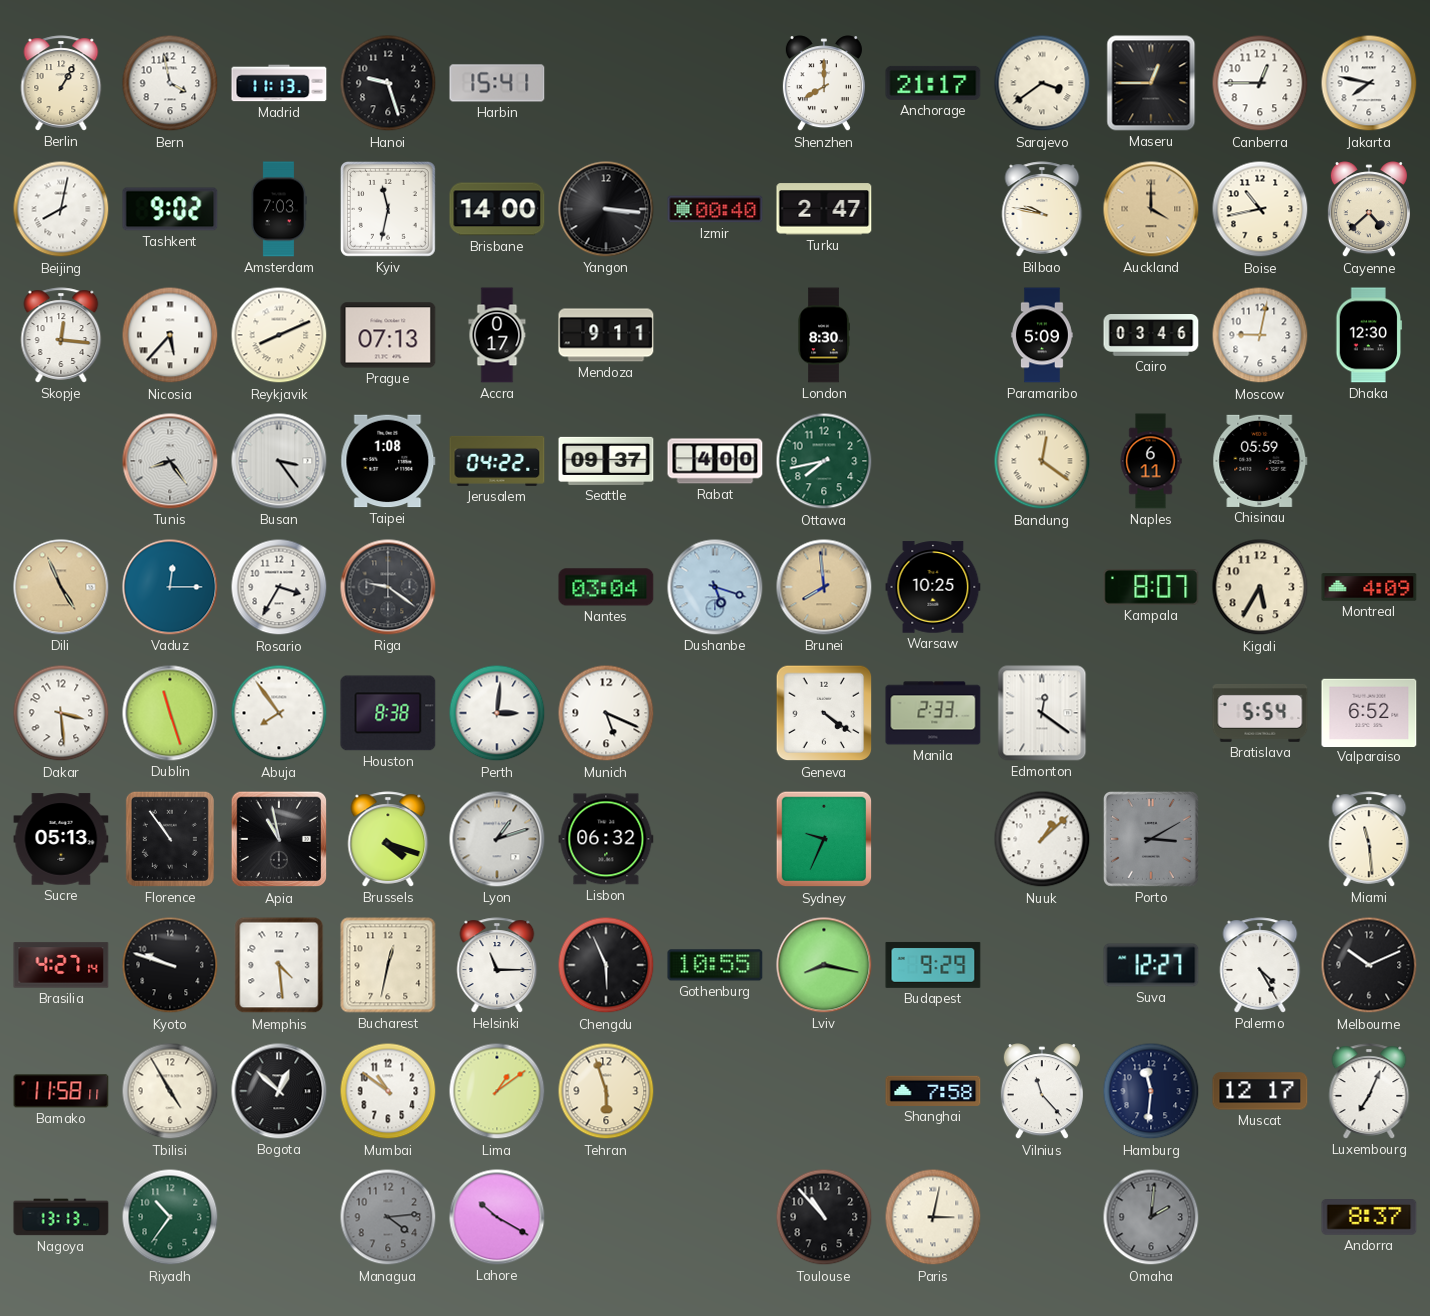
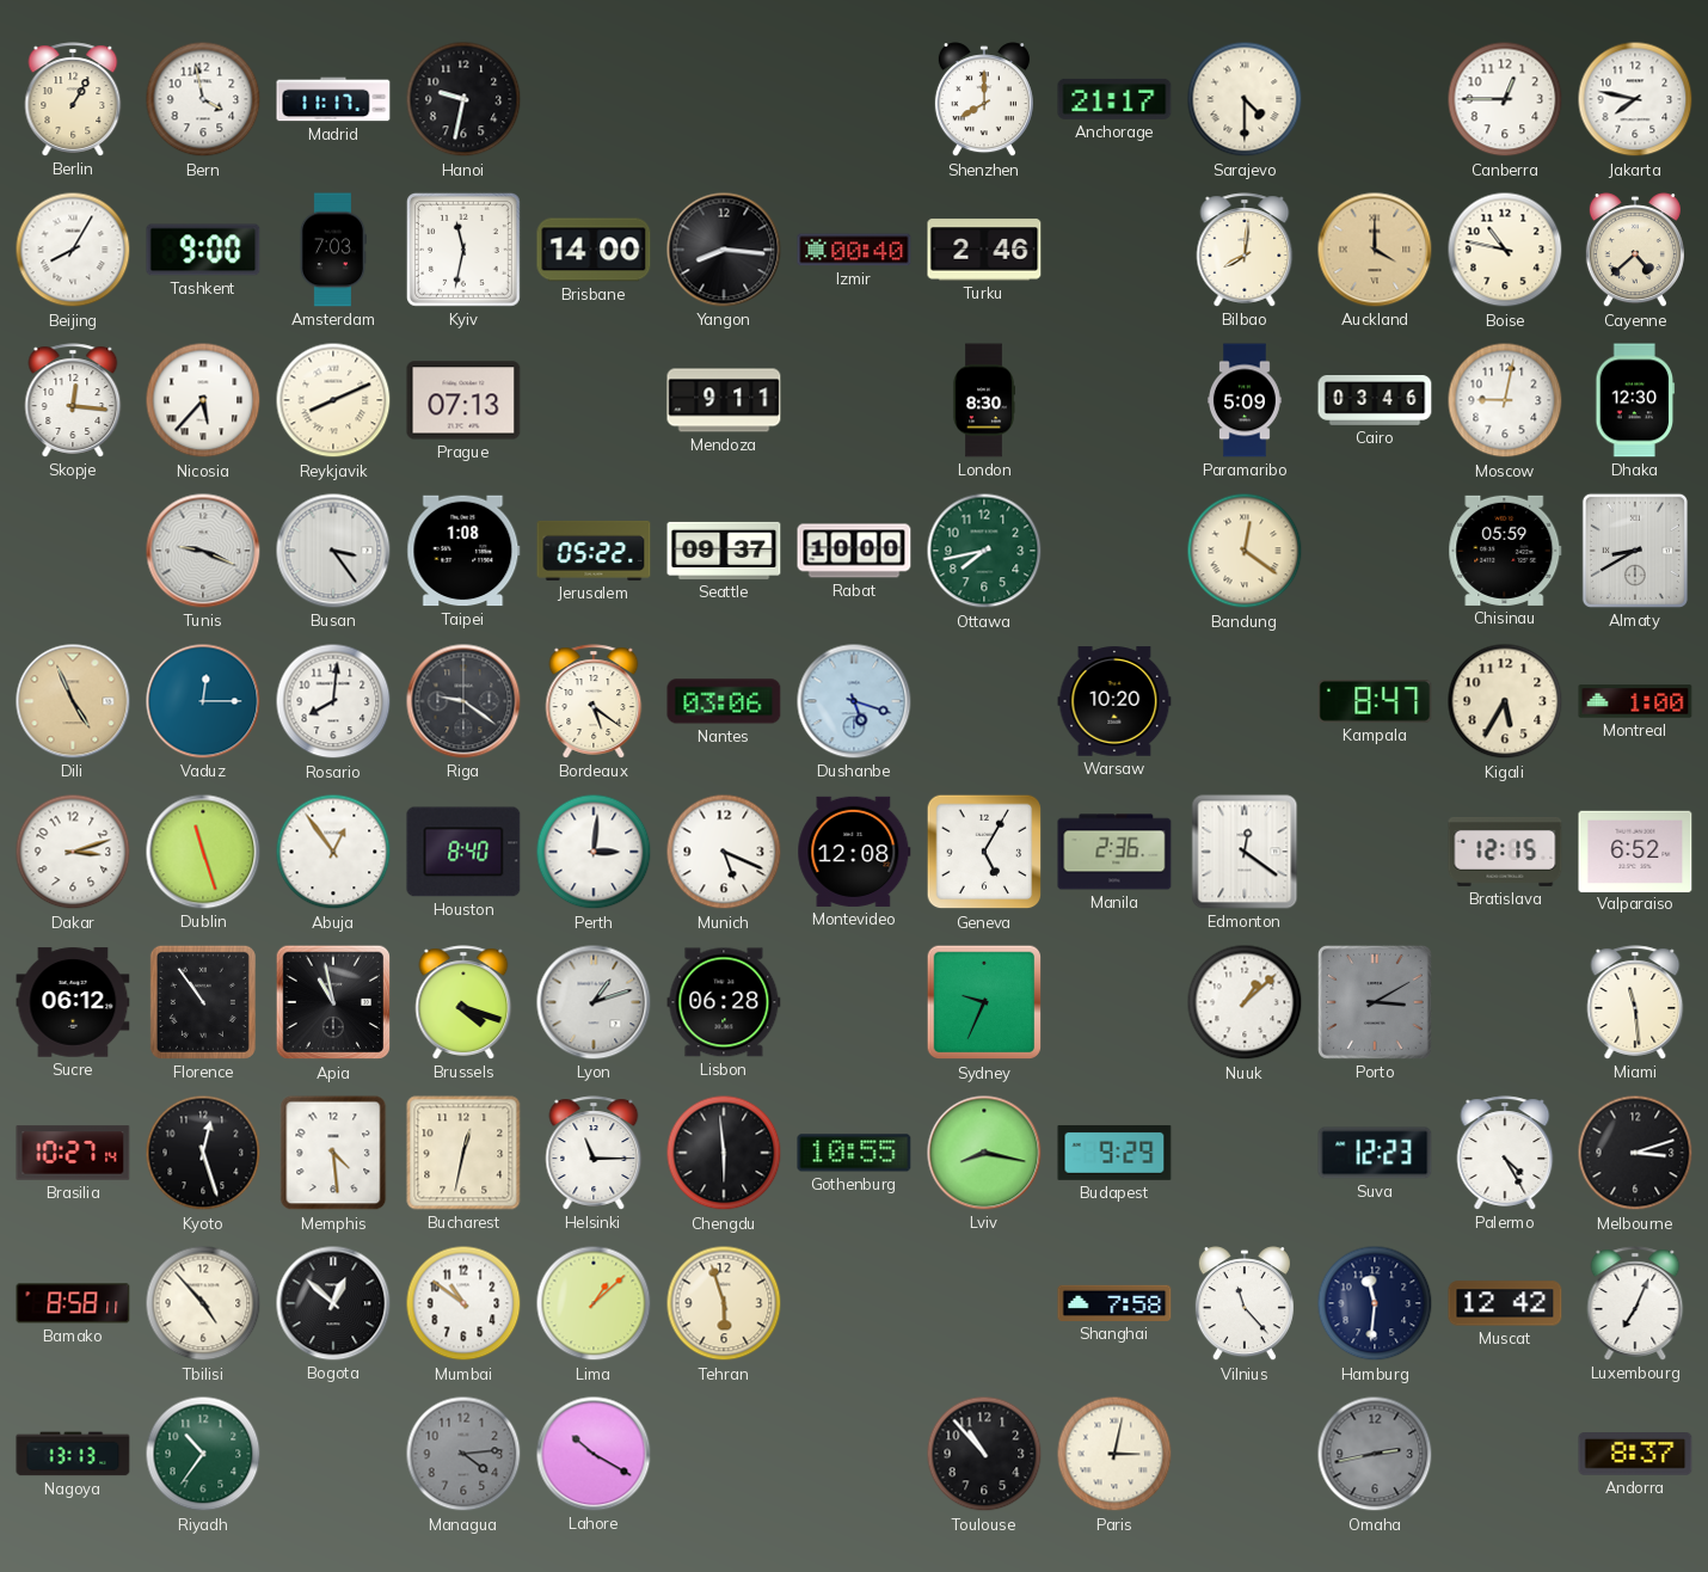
Madrid: 11:13 -> 11:17 (333, 99)
Hanoi: 9:27 -> 9:32 (463, 99)
Harbin: 15:41 -> none (497, 83)
Sarajevo: 3:39 -> 4:30 (1245, 99)
Maseru: 12:45 -> none (1151, 83)
Beijing: 8:02 -> 8:05 (73, 250)
Tashkent: 9:02 -> 9:00 (203, 250)
Yangon: 3:16 -> 8:16 (724, 250)
Turku: 2:47 -> 2:46 (984, 250)
Bilbao: 9:47 -> 8:01 (1245, 250)
Boise: 10:43 -> 10:47 (1505, 250)
Accra: 0:17 -> none (497, 335)
Tunis: 8:24 -> 9:19 (203, 551)
Jerusalem: 04:22 -> 05:22 (594, 551)
Rabat: 4:00 -> 10:00 (854, 551)
Naples: 6:11 -> none (1151, 461)
Almaty: none -> 8:40 (1635, 551)
Rosario: 3:35 -> 8:01 (333, 701)
Bordeaux: none -> 5:21 (594, 701)
Nantes: 03:04 -> 03:06 (724, 701)
Brunei: 7:59 -> none (824, 587)
Warsaw: 10:25 -> 10:20 (1114, 701)
Kampala: 8:07 -> 8:47 (1375, 702)
Montreal: 4:09 -> 1:00 (1635, 701)
Dakar: 3:29 -> 3:12 (73, 852)
Abuja: 7:54 -> 12:54 (333, 852)
Houston: 8:38 -> 8:40 (463, 852)
Montevideo: none -> 12:08 (854, 852)
Geneva: 4:21 -> 5:05 (984, 852)
Manila: 2:33 -> 2:36 (1114, 852)
Bratislava: 5:54 -> 12:15 (1505, 852)
Sucre: 05:13 -> 06:12 (73, 1002)
Lisbon: 06:32 -> 06:28 (724, 1002)
Brasilia: 4:27 -> 10:27 (73, 1153)
Kyoto: 9:48 -> 12:27 (203, 1153)
Chengdu: 5:56 -> 5:59 (724, 1153)
Suva: 12:27 -> 12:23 (1375, 1153)
Melbourne: 10:11 -> 3:12 (1635, 1153)
Bamako: 11:58 -> 8:58 (73, 1303)
Tbilisi: 4:55 -> 4:53 (203, 1303)
Lima: 1:09 -> 1:08 (594, 1303)
Muscat: 12:17 -> 12:42 (1505, 1303)
Omaha: 2:01 -> 2:43 (1375, 1454)
